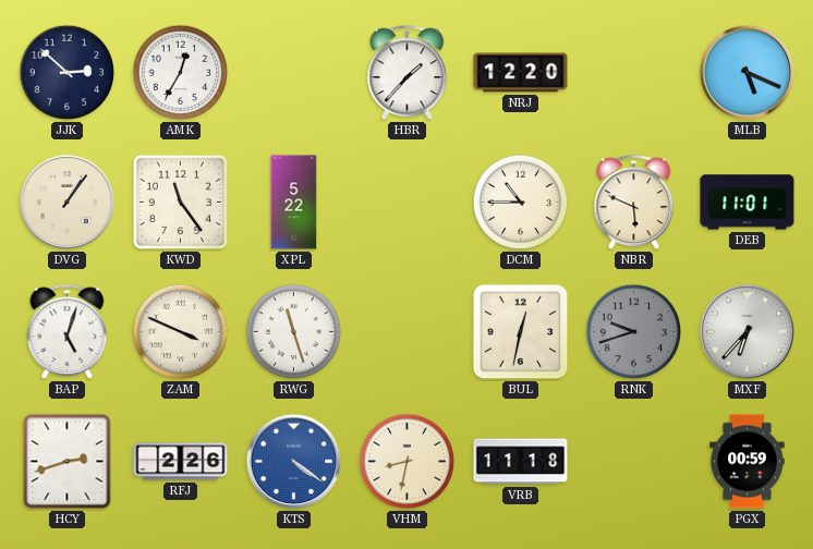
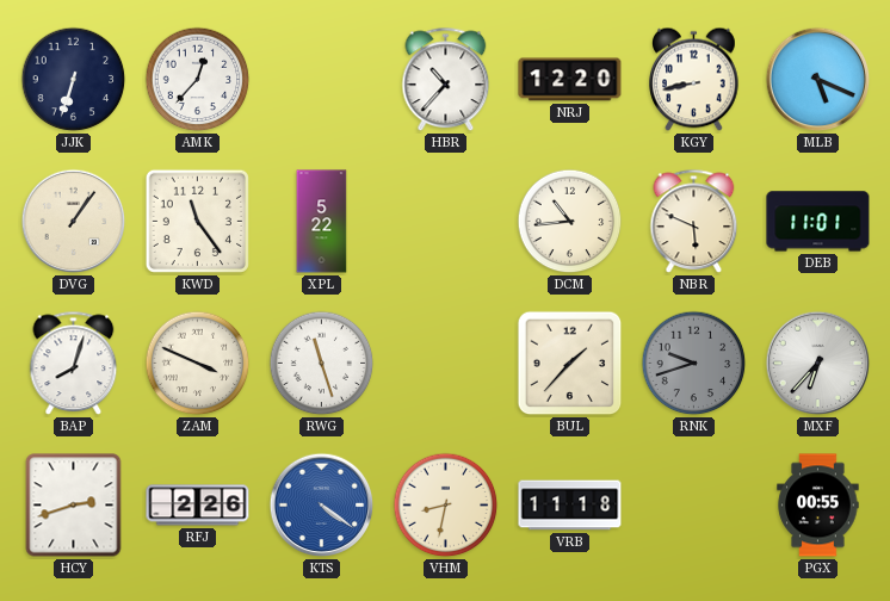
JJK: 2:52 -> 6:33 (74, 80)
AMK: 12:35 -> 12:37 (198, 80)
HBR: 1:37 -> 10:37 (446, 80)
KGY: none -> 8:43 (694, 80)
DCM: 10:45 -> 10:44 (570, 222)
BAP: 5:03 -> 8:03 (74, 364)
BUL: 12:32 -> 1:37 (570, 364)
PGX: 00:59 -> 00:55 (818, 506)
